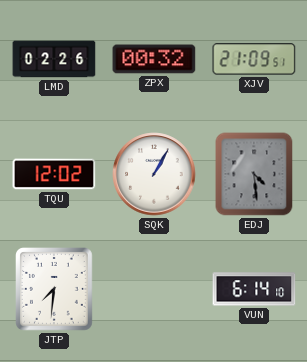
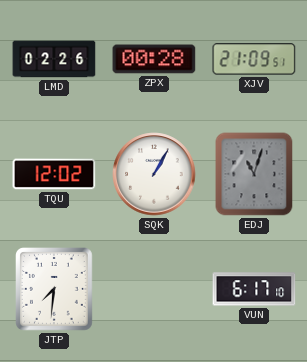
ZPX: 00:32 -> 00:28 (154, 59)
EDJ: 4:29 -> 11:03 (254, 174)
VUN: 6:14 -> 6:17 (254, 289)
